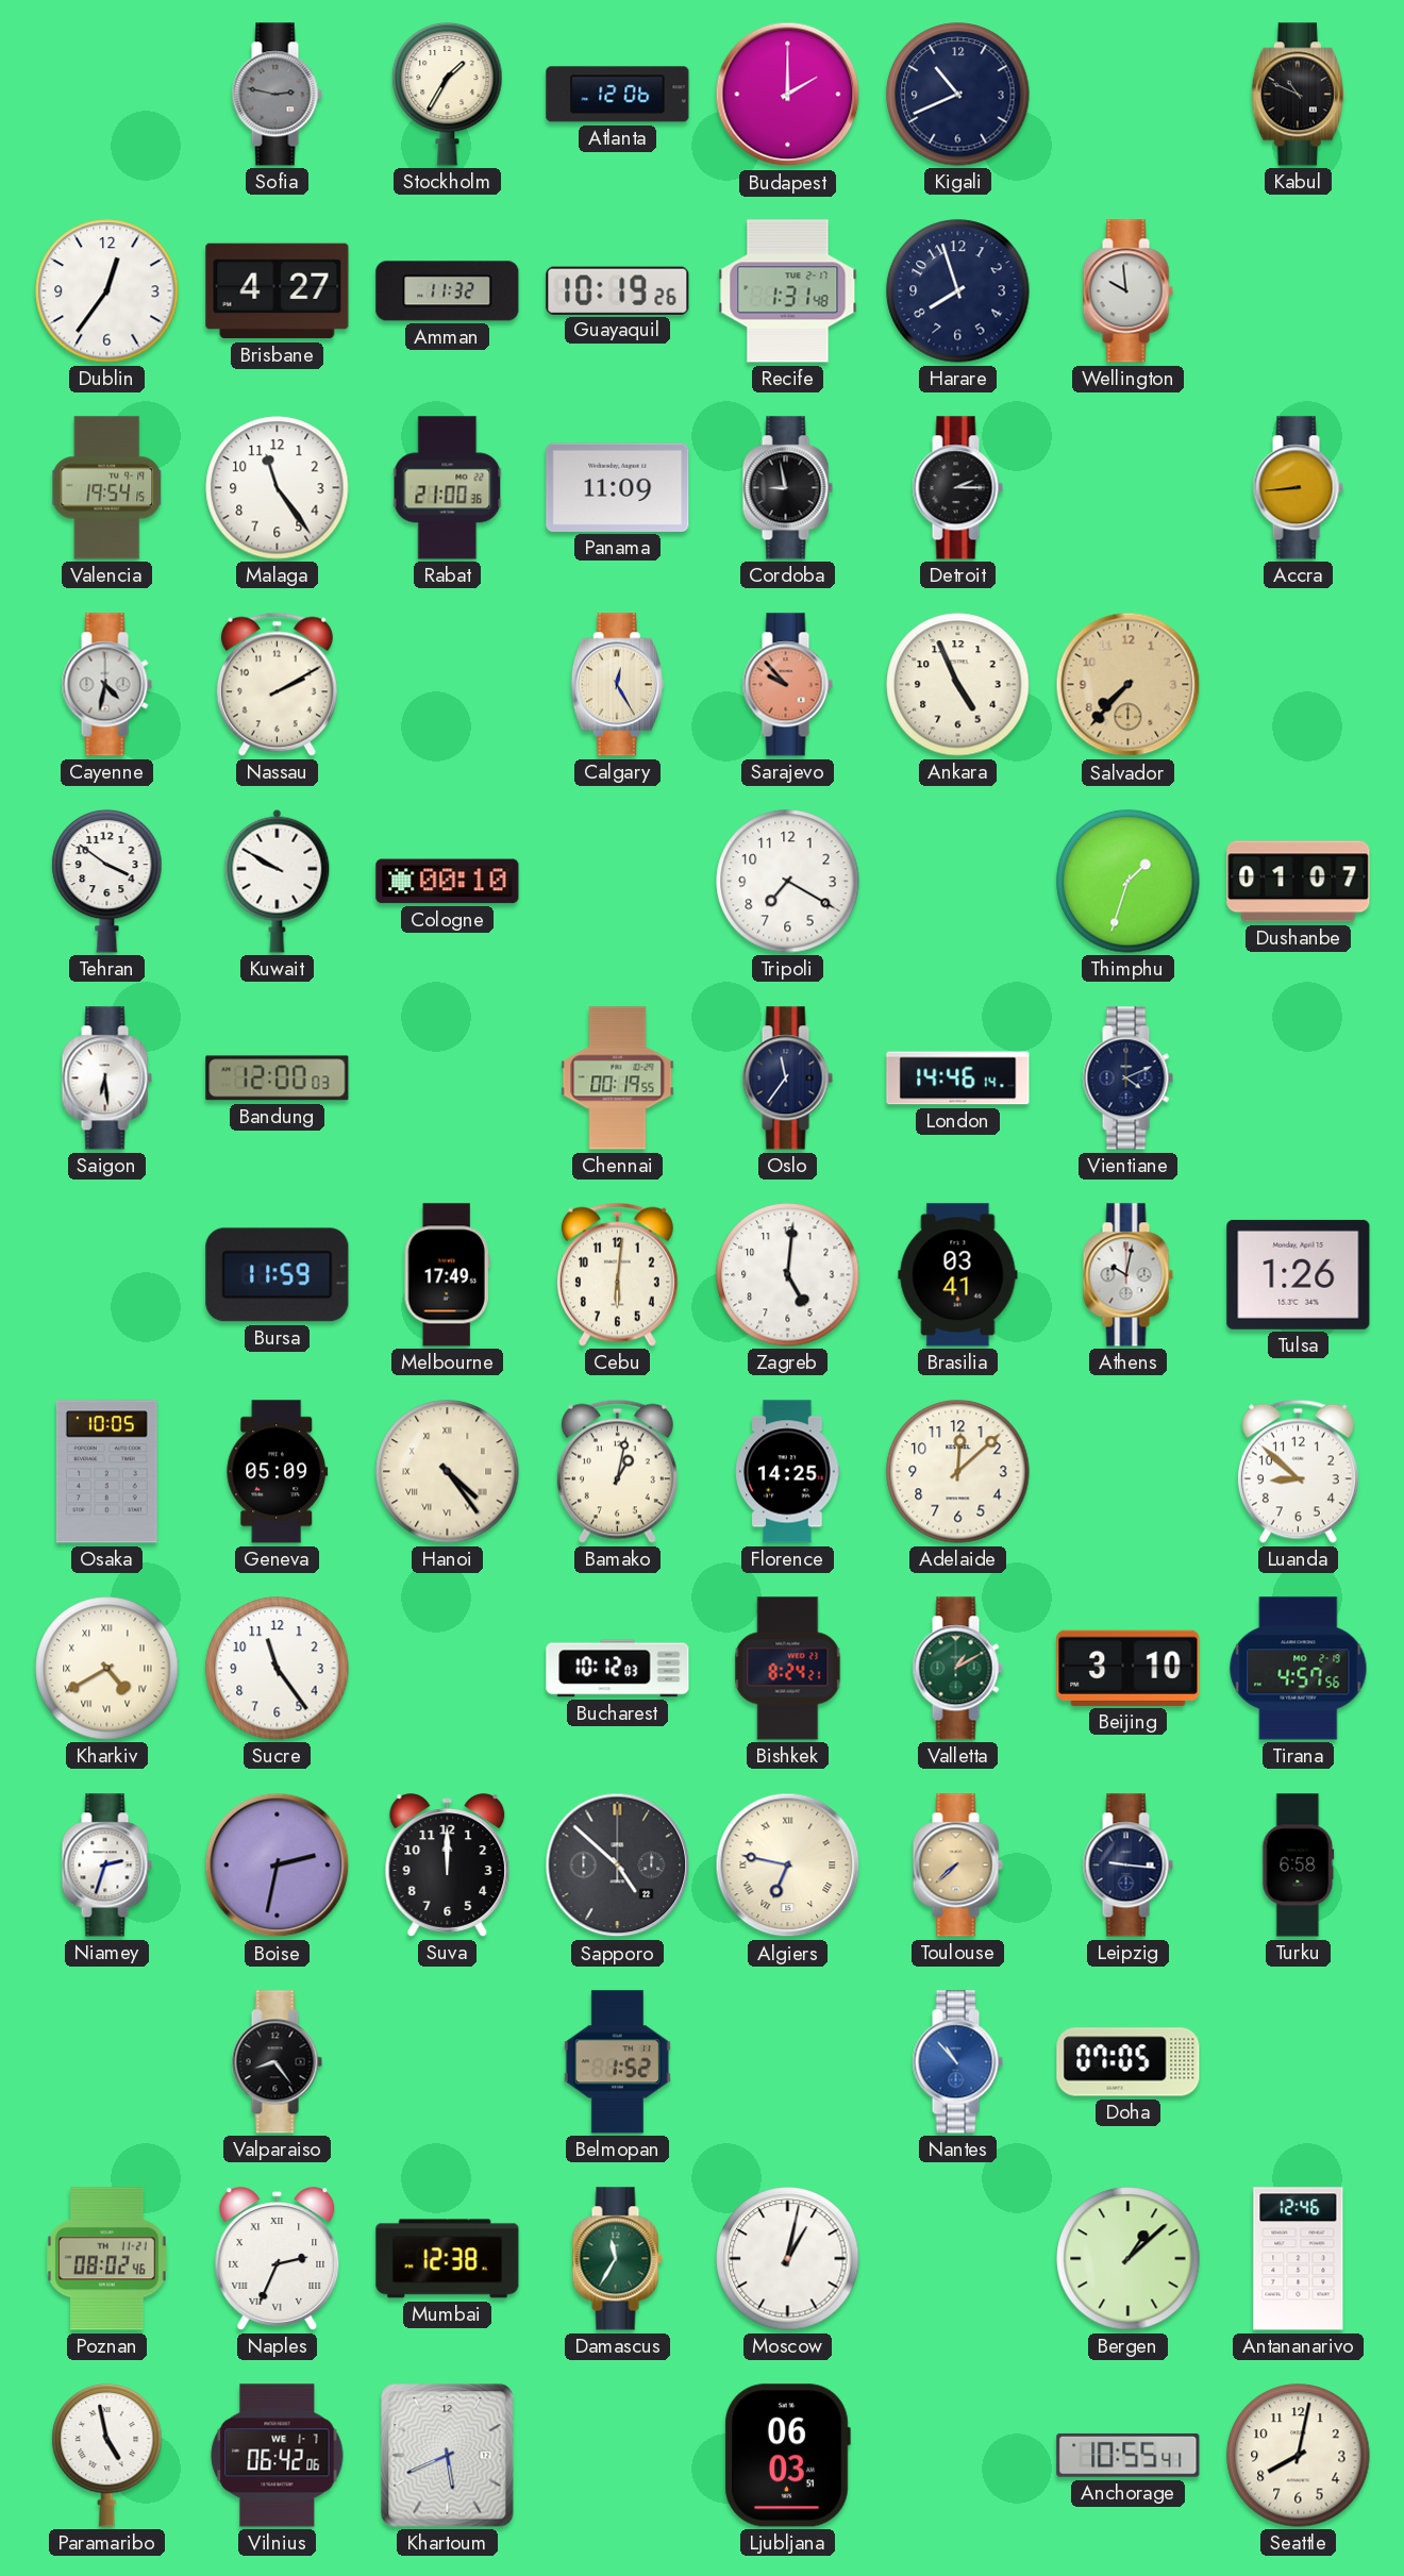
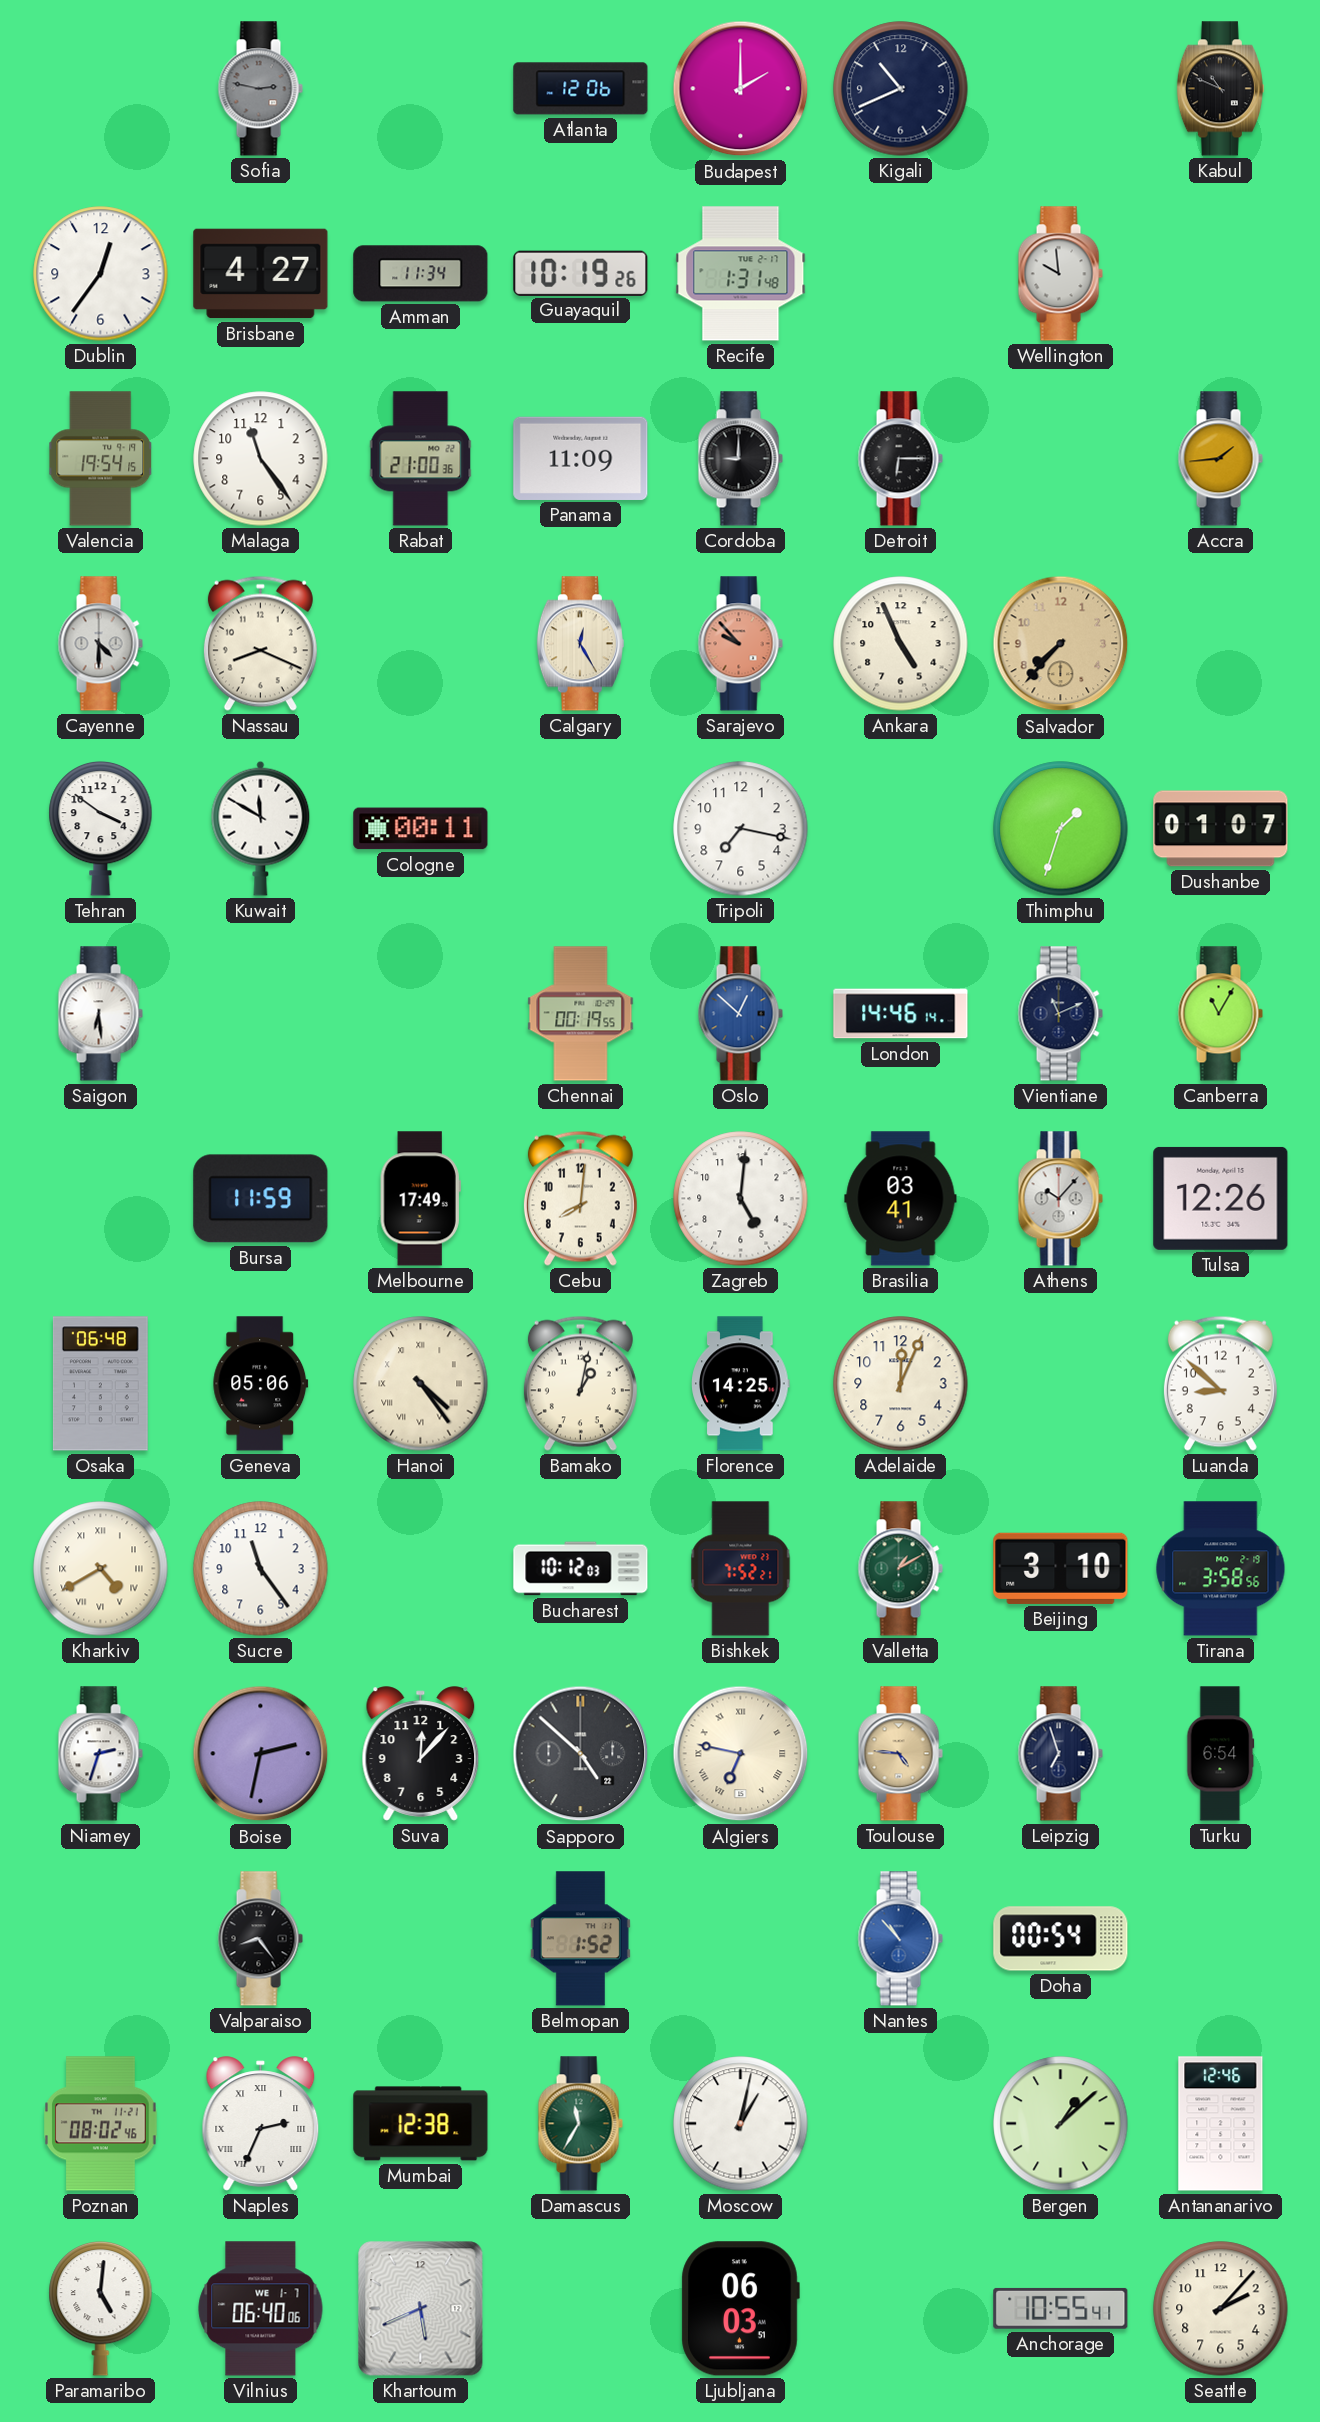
Stockholm: 1:35 -> none (448, 94)
Amman: 11:32 -> 11:34 (421, 274)
Harare: 7:57 -> none (958, 291)
Cordoba: 8:58 -> 9:00 (740, 459)
Detroit: 2:15 -> 6:15 (900, 459)
Accra: 8:44 -> 1:44 (1220, 459)
Cayenne: 4:32 -> 4:30 (100, 644)
Nassau: 2:10 -> 8:19 (260, 643)
Kuwait: 9:50 -> 11:50 (261, 828)
Cologne: 00:10 -> 00:11 (421, 829)
Tripoli: 7:20 -> 7:17 (741, 829)
Bandung: 12:00 -> none (278, 1078)
Oslo: 11:36 -> 12:52 (740, 1014)
Oslo dial: navy -> blue (740, 1014)
Vientiane: 4:11 -> 11:11 (1060, 1014)
Canberra: none -> 11:05 (1220, 1014)
Cebu: 6:01 -> 8:01 (580, 1198)
Athens: 10:02 -> 10:07 (1060, 1199)
Tulsa: 1:26 -> 12:26 (1221, 1198)
Osaka: 10:05 -> 06:48 (100, 1384)
Geneva: 05:09 -> 05:06 (261, 1384)
Adelaide: 12:08 -> 12:04 (901, 1384)
Bishkek: 8:24 -> 7:52 (741, 1569)
Tirana: 4:57 -> 3:58 (1221, 1569)
Suva: 12:00 -> 12:07 (421, 1754)
Toulouse: 7:38 -> 4:46 (900, 1754)
Leipzig: 9:16 -> 6:57 (1060, 1754)
Turku: 6:58 -> 6:54 (1221, 1754)
Doha: 07:05 -> 00:54 (1061, 1939)
Paramaribo: 4:58 -> 5:01 (101, 2308)
Vilnius: 06:42 -> 06:40 (261, 2309)
Seattle: 8:02 -> 2:07 (1221, 2309)
